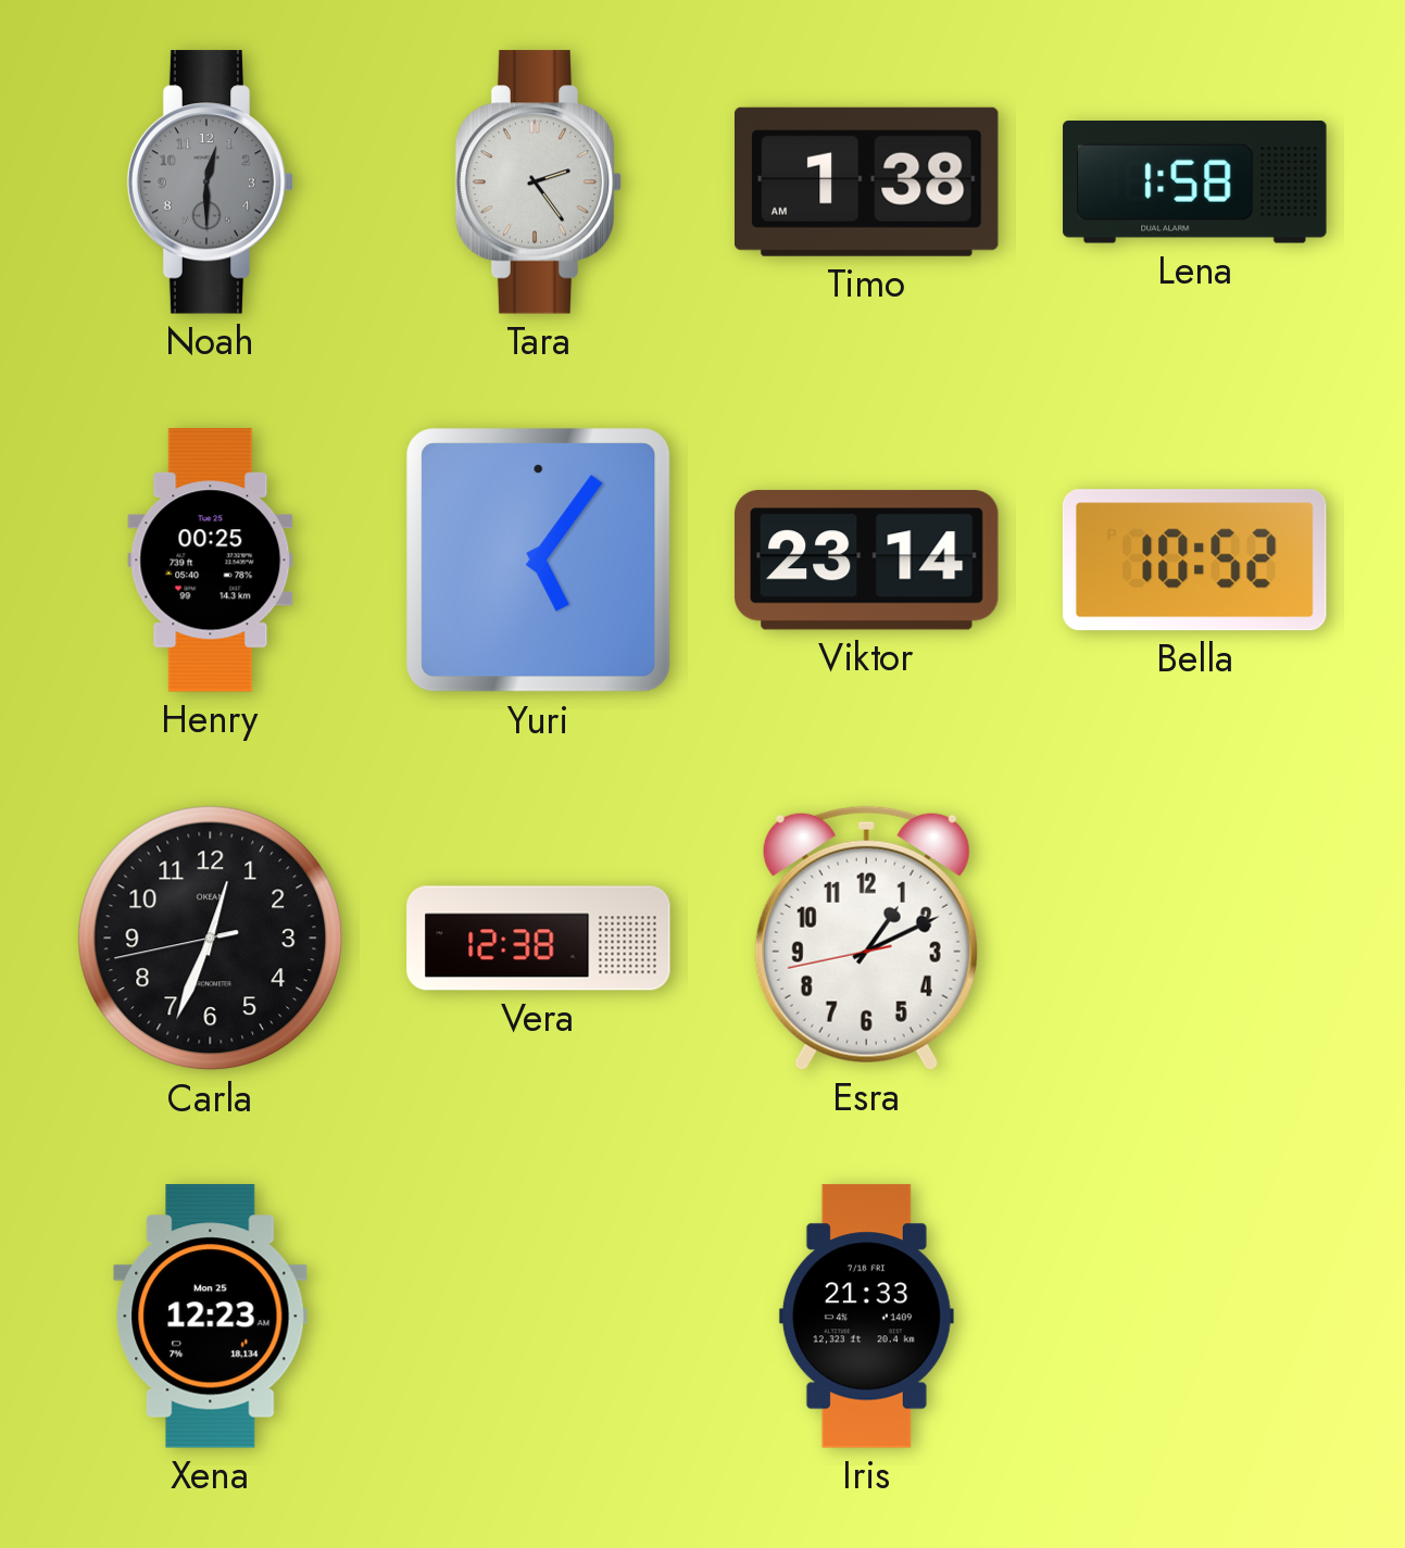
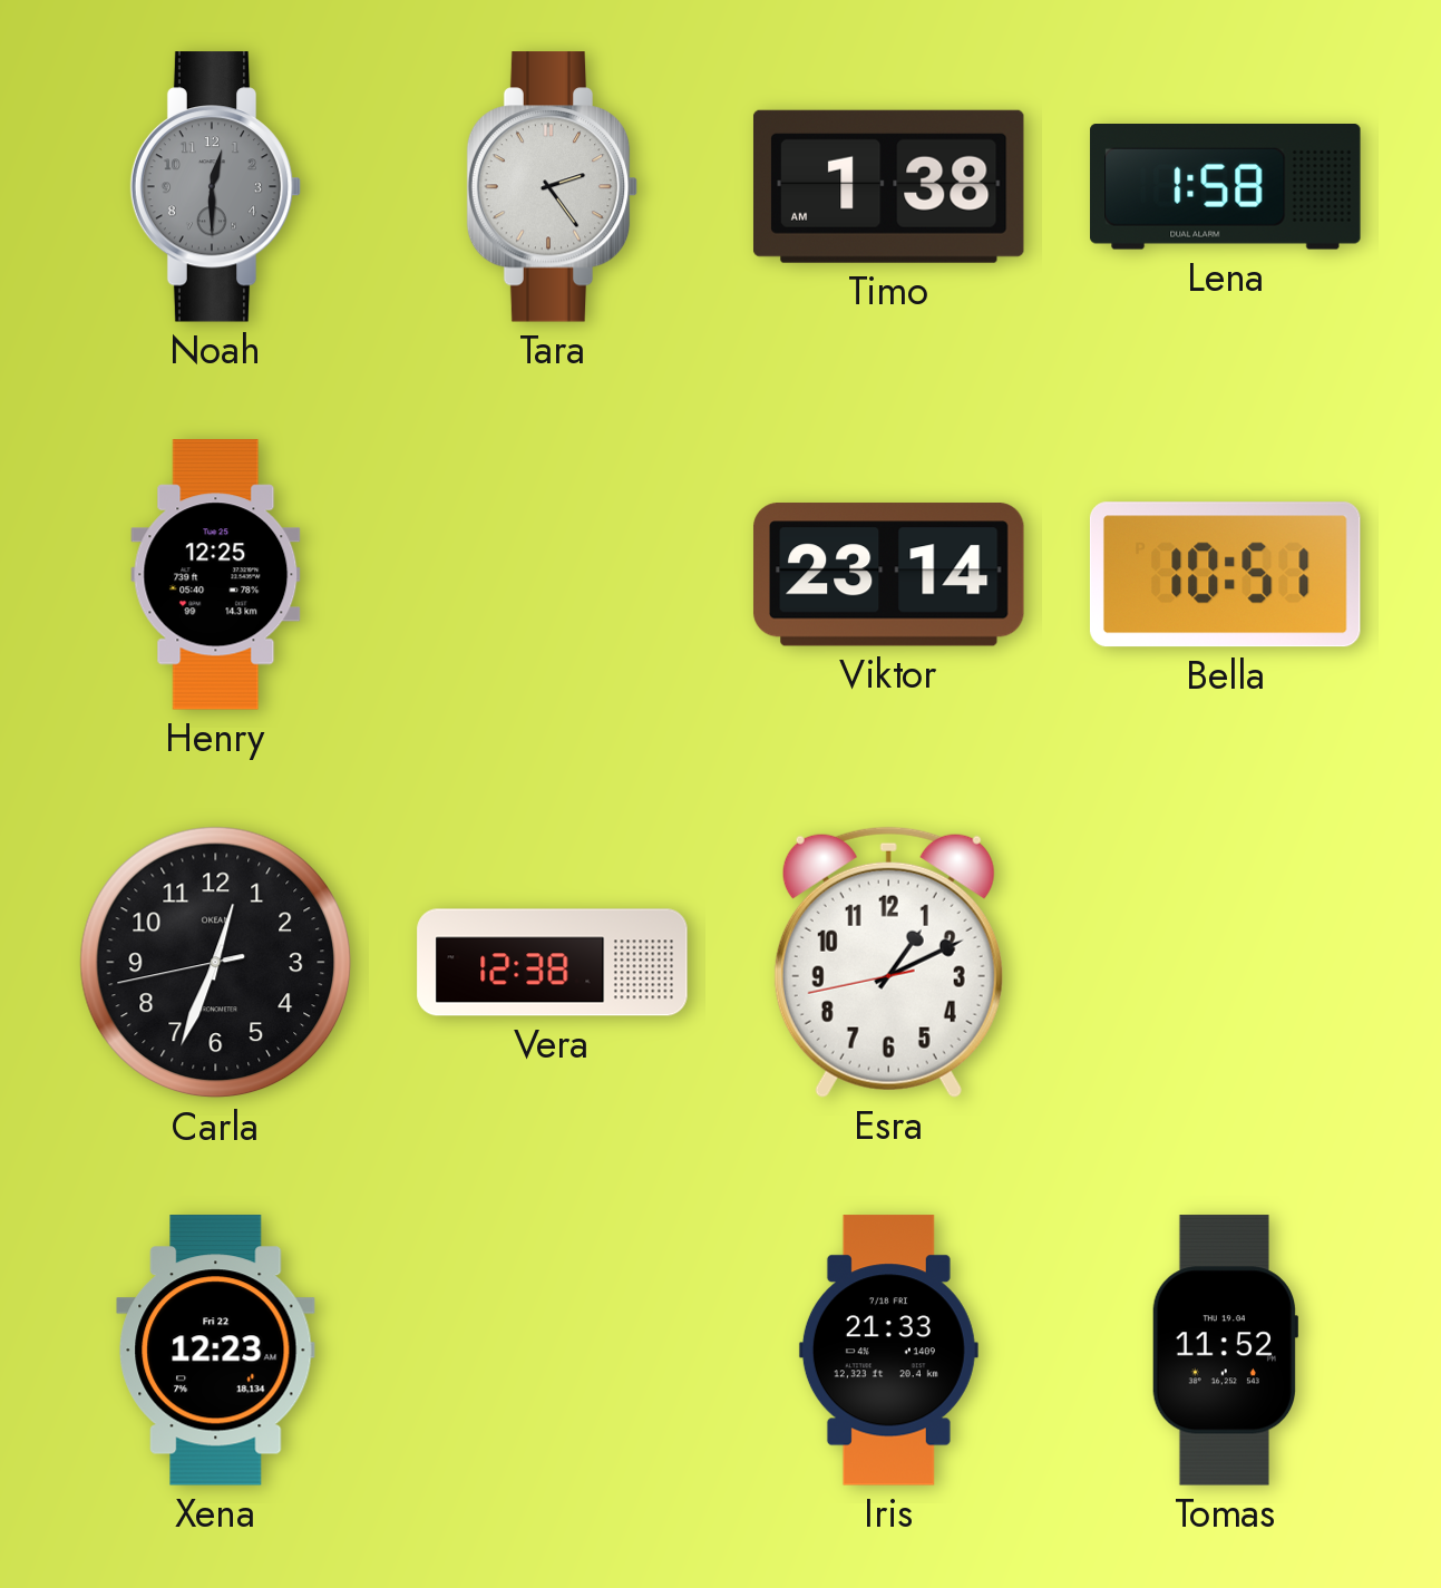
Henry: 00:25 -> 12:25 (216, 575)
Yuri: 5:06 -> none (539, 561)
Bella: 10:52 -> 10:51 (1225, 575)
Xena date: Mon 25 -> Fri 22 (216, 1351)
Tomas: none -> 11:52 (1224, 1351)
